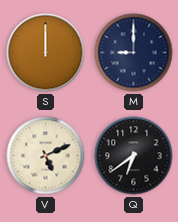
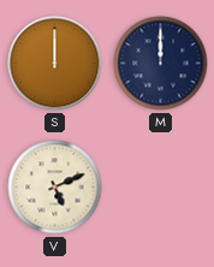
M: 9:00 -> 12:00 (161, 64)
Q: 6:39 -> none (134, 156)
